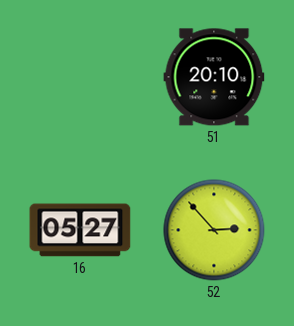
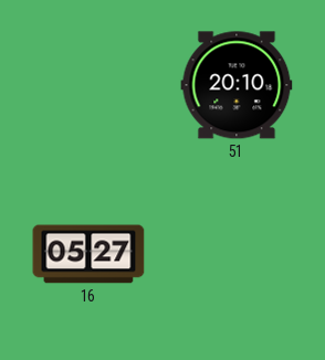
52: 2:53 -> none (214, 230)
